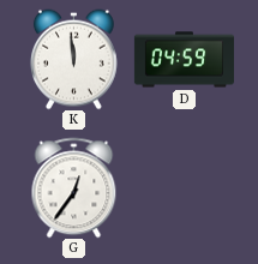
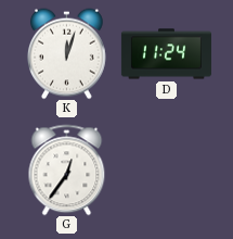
K: 11:59 -> 12:03 (66, 53)
D: 04:59 -> 11:24 (166, 54)
